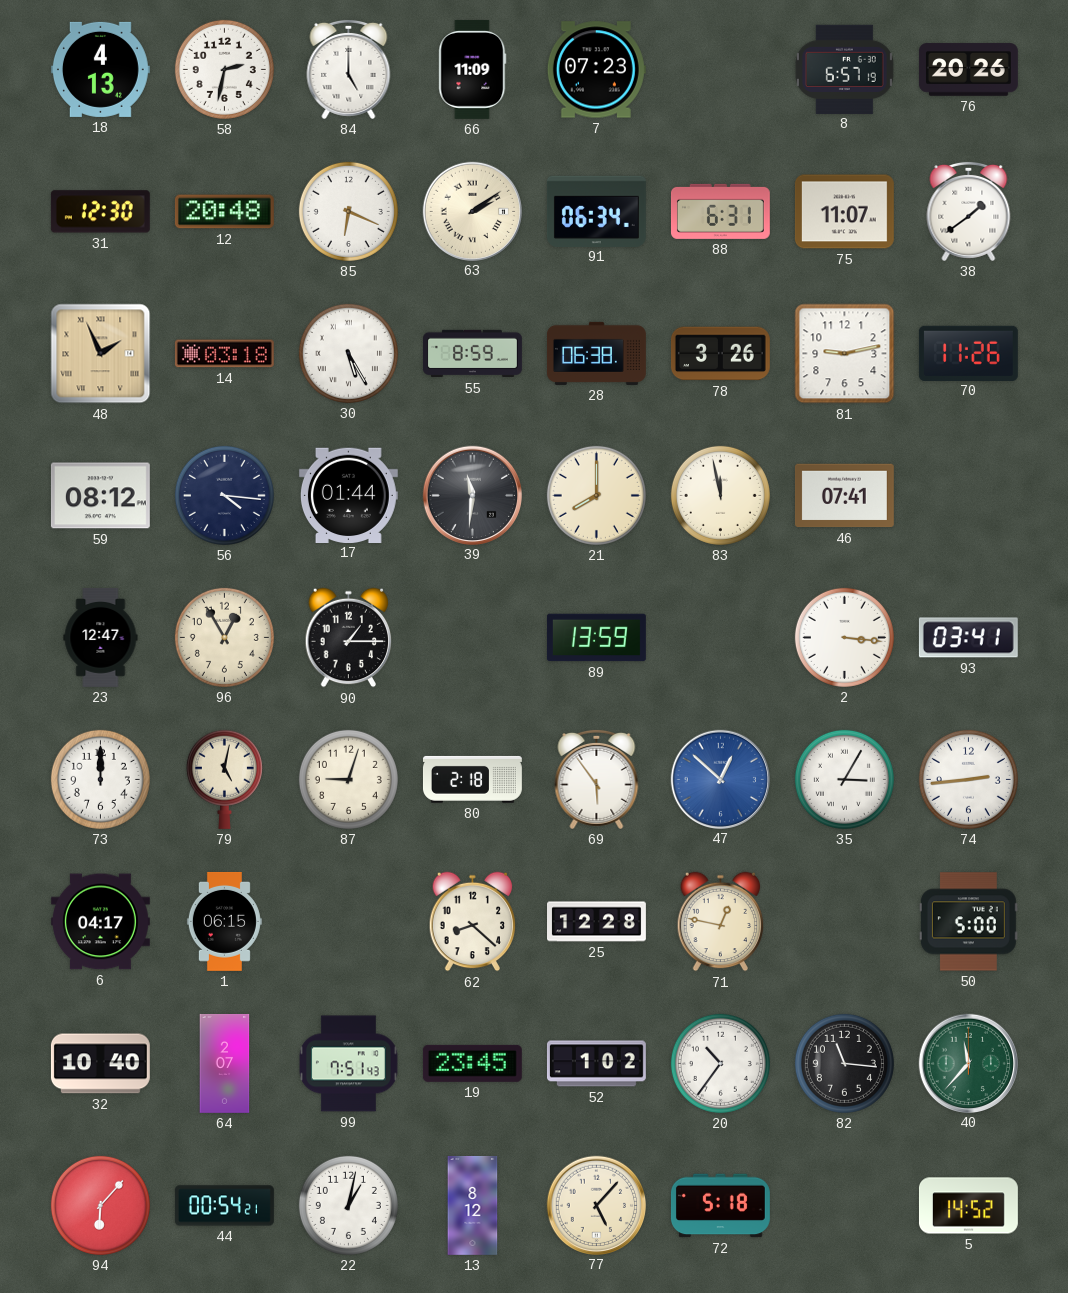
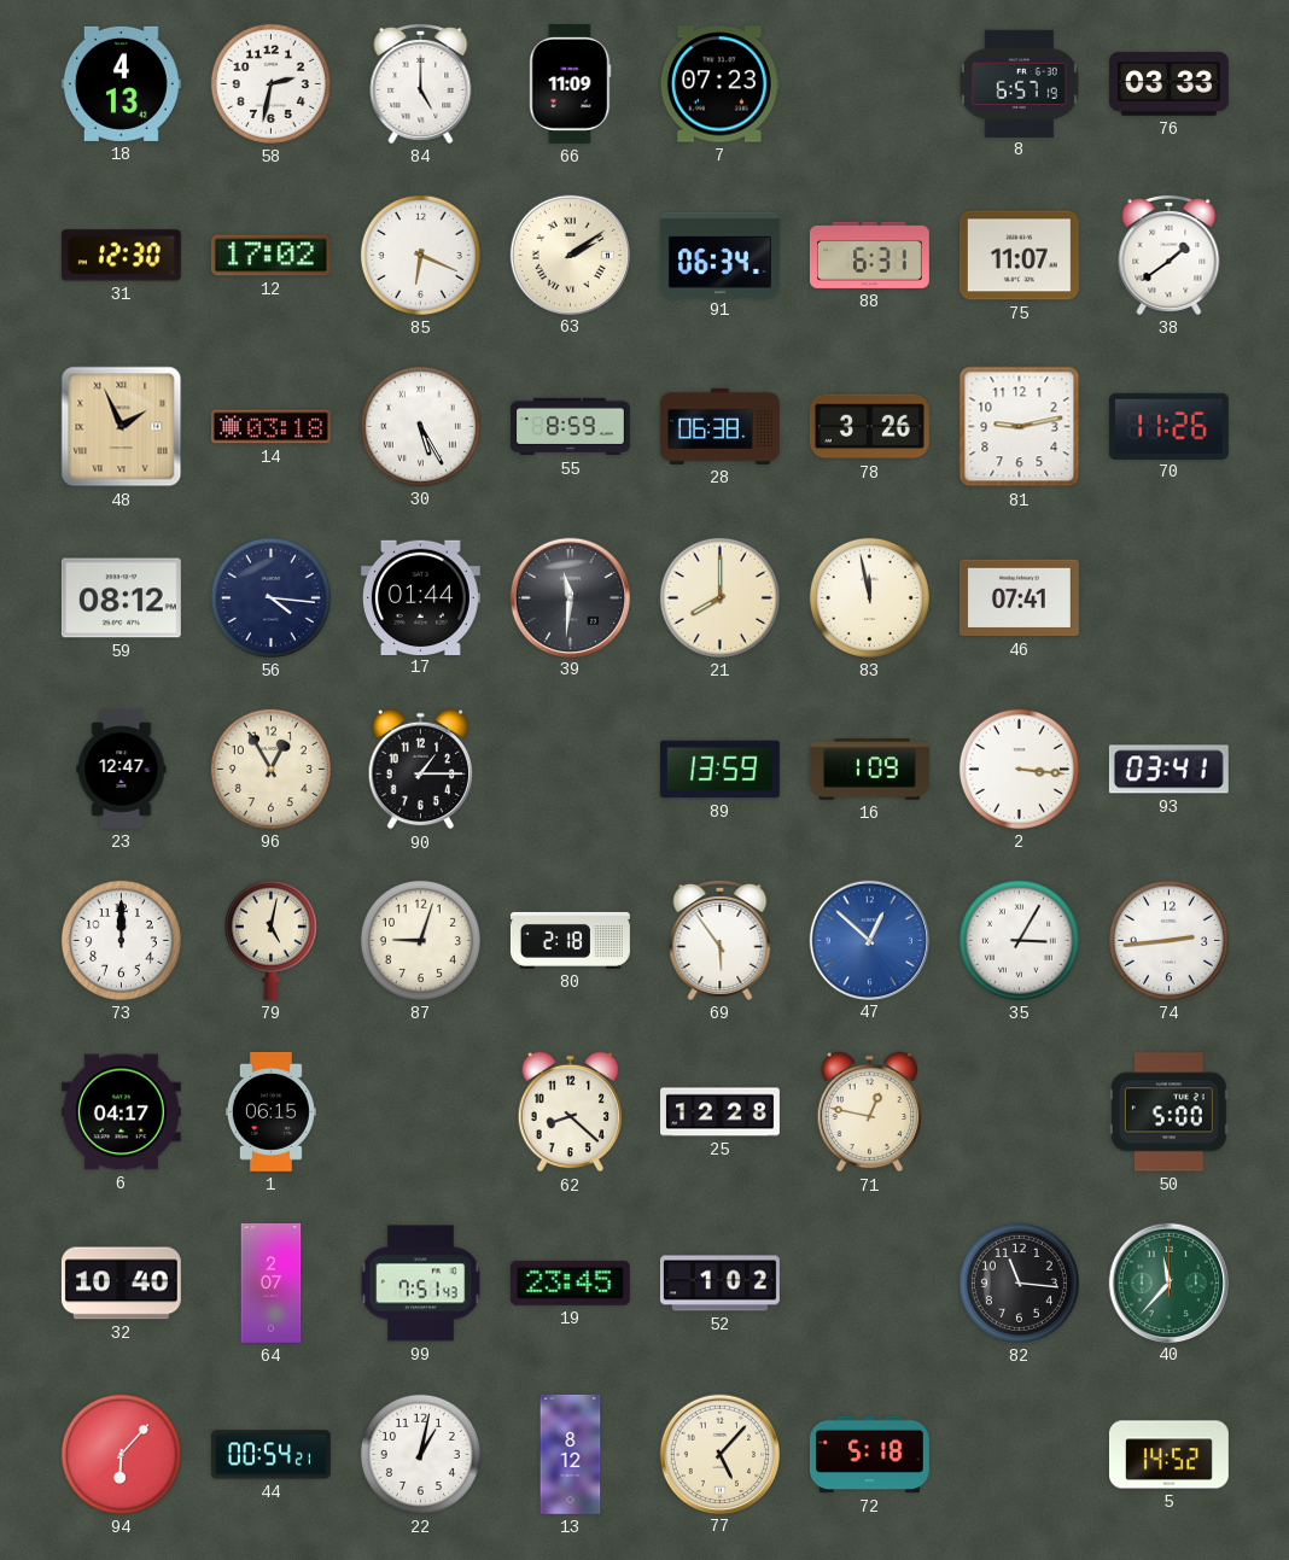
76: 20:26 -> 03:33 (1168, 84)
12: 20:48 -> 17:02 (270, 256)
16: none -> 1:09 (869, 770)
20: 10:36 -> none (720, 1063)
